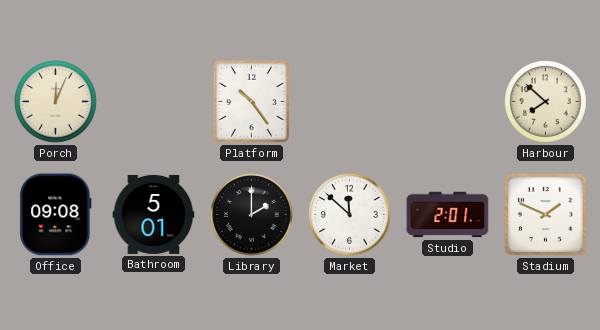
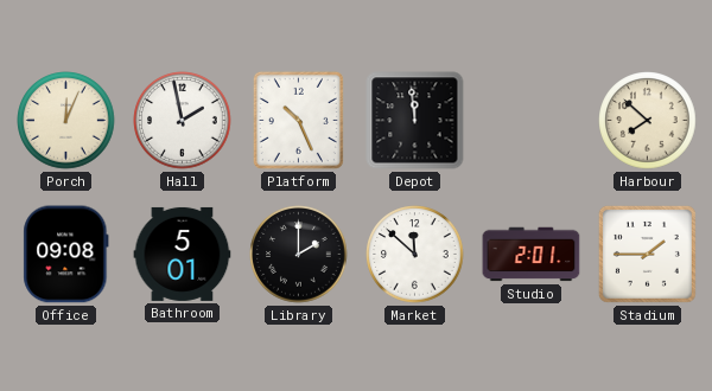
Hall: none -> 1:58 (183, 121)
Platform: 10:24 -> 10:26 (298, 120)
Depot: none -> 11:59 (415, 121)
Stadium: 1:49 -> 1:45 (647, 254)
